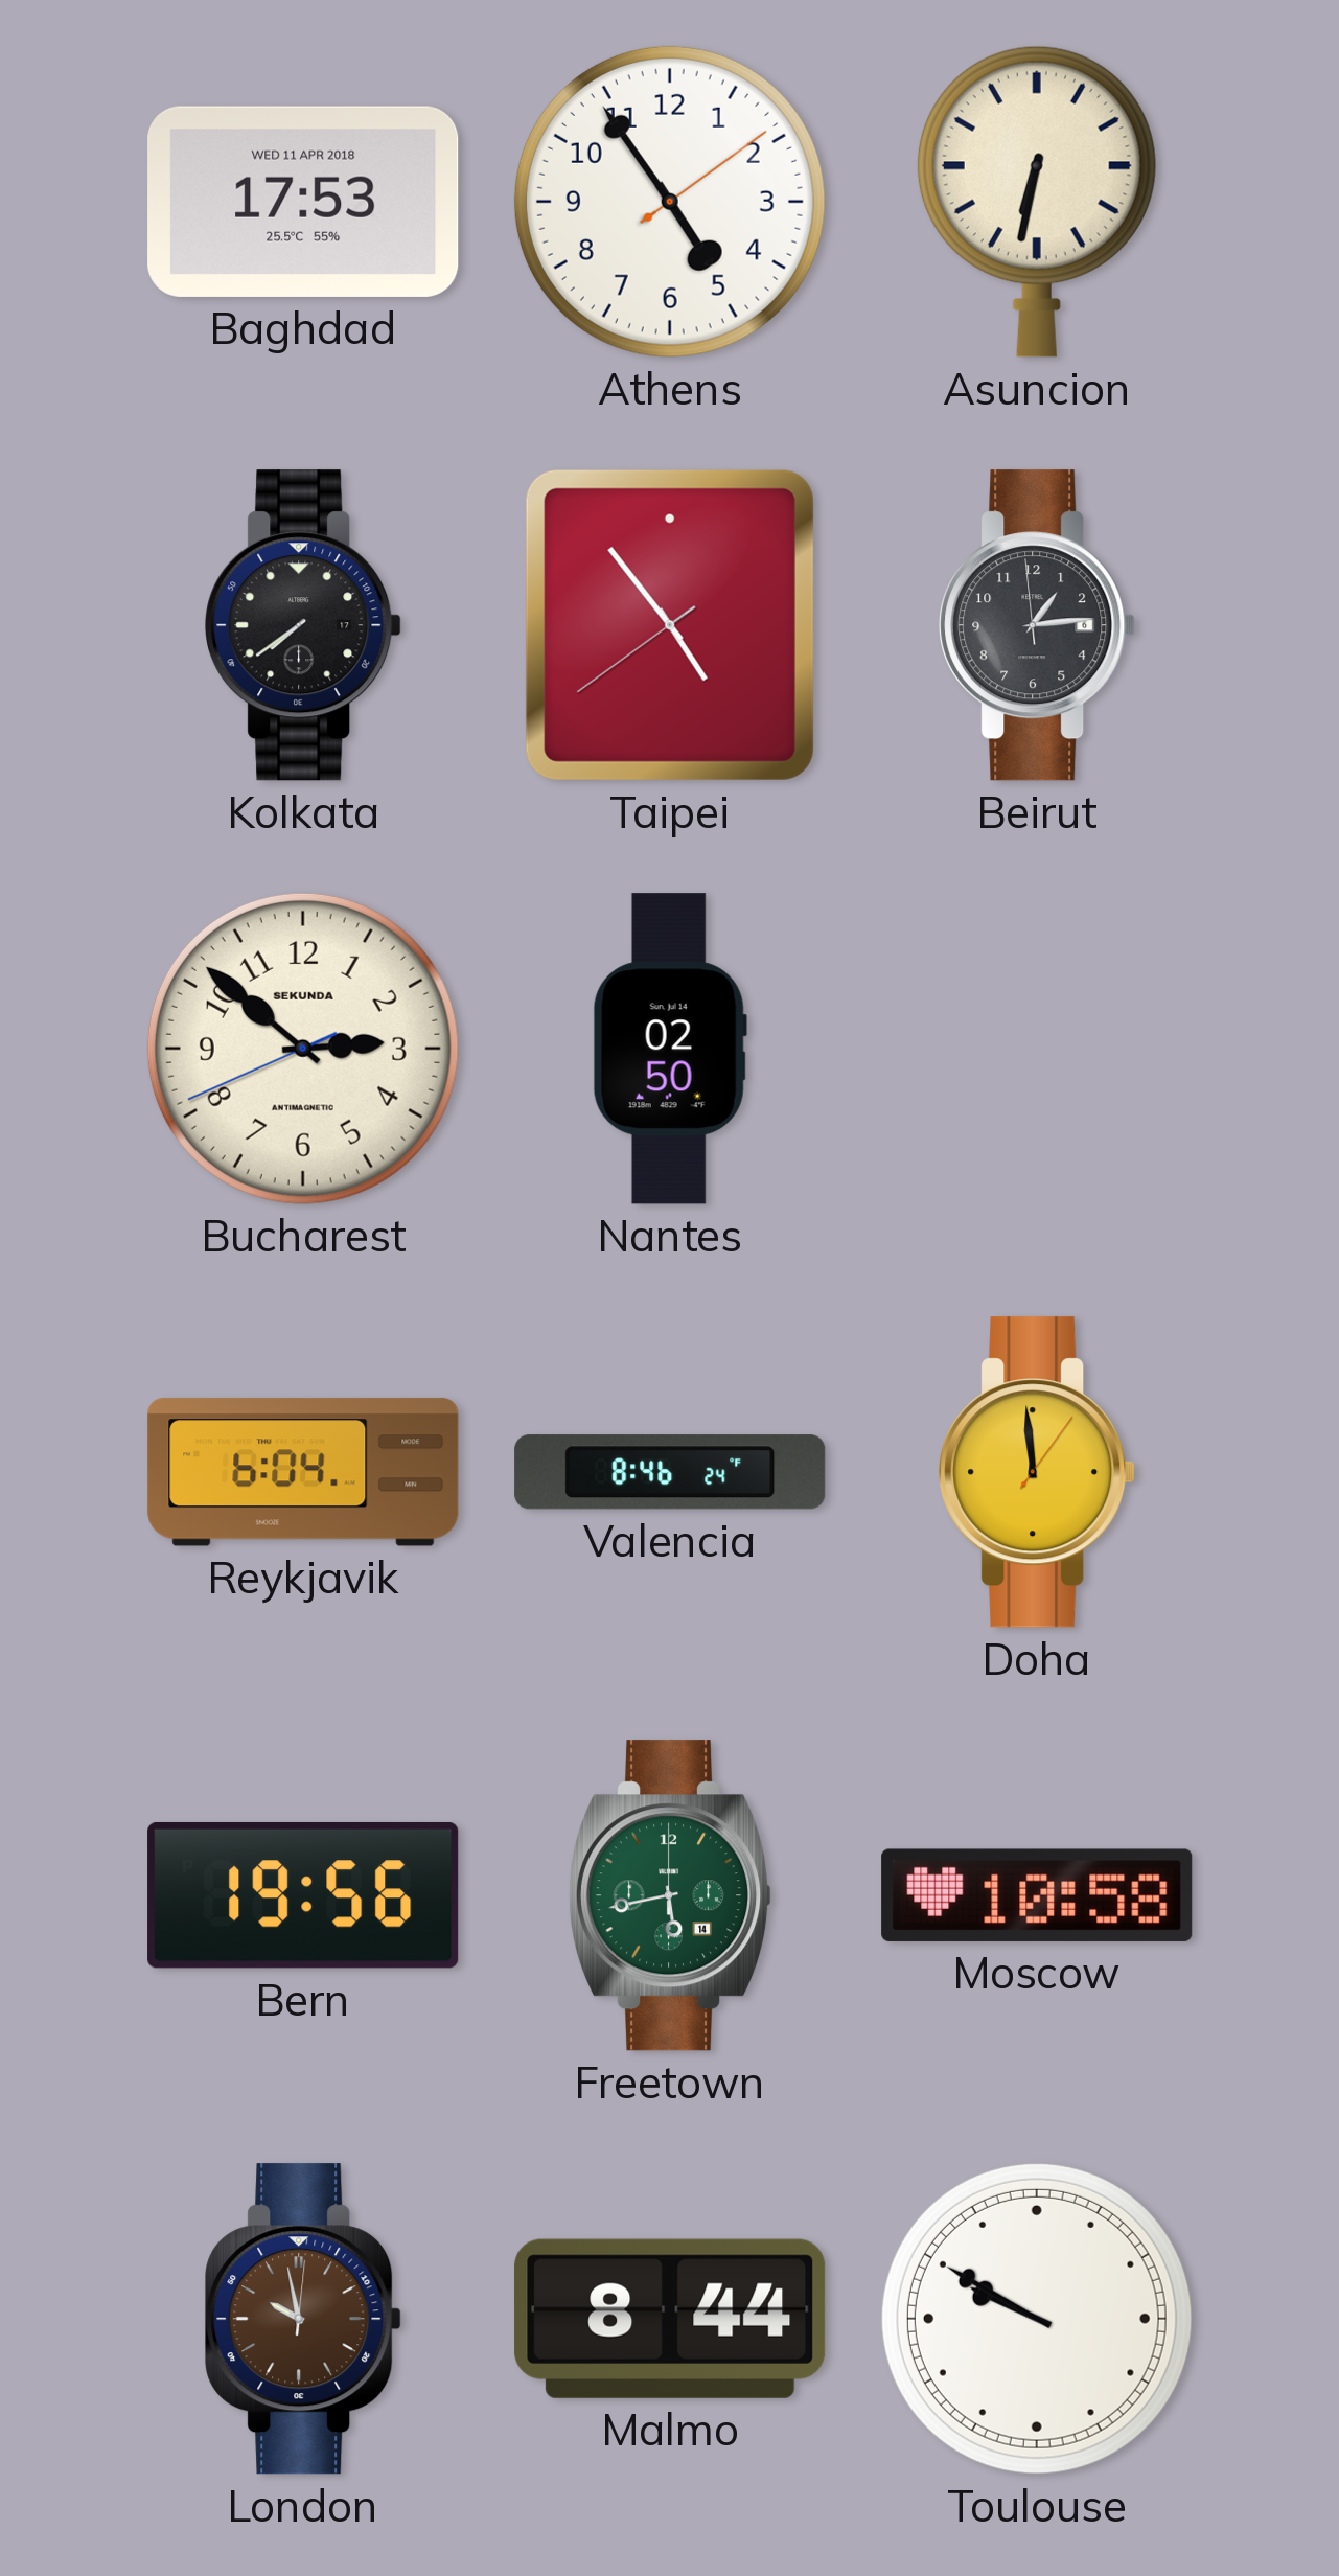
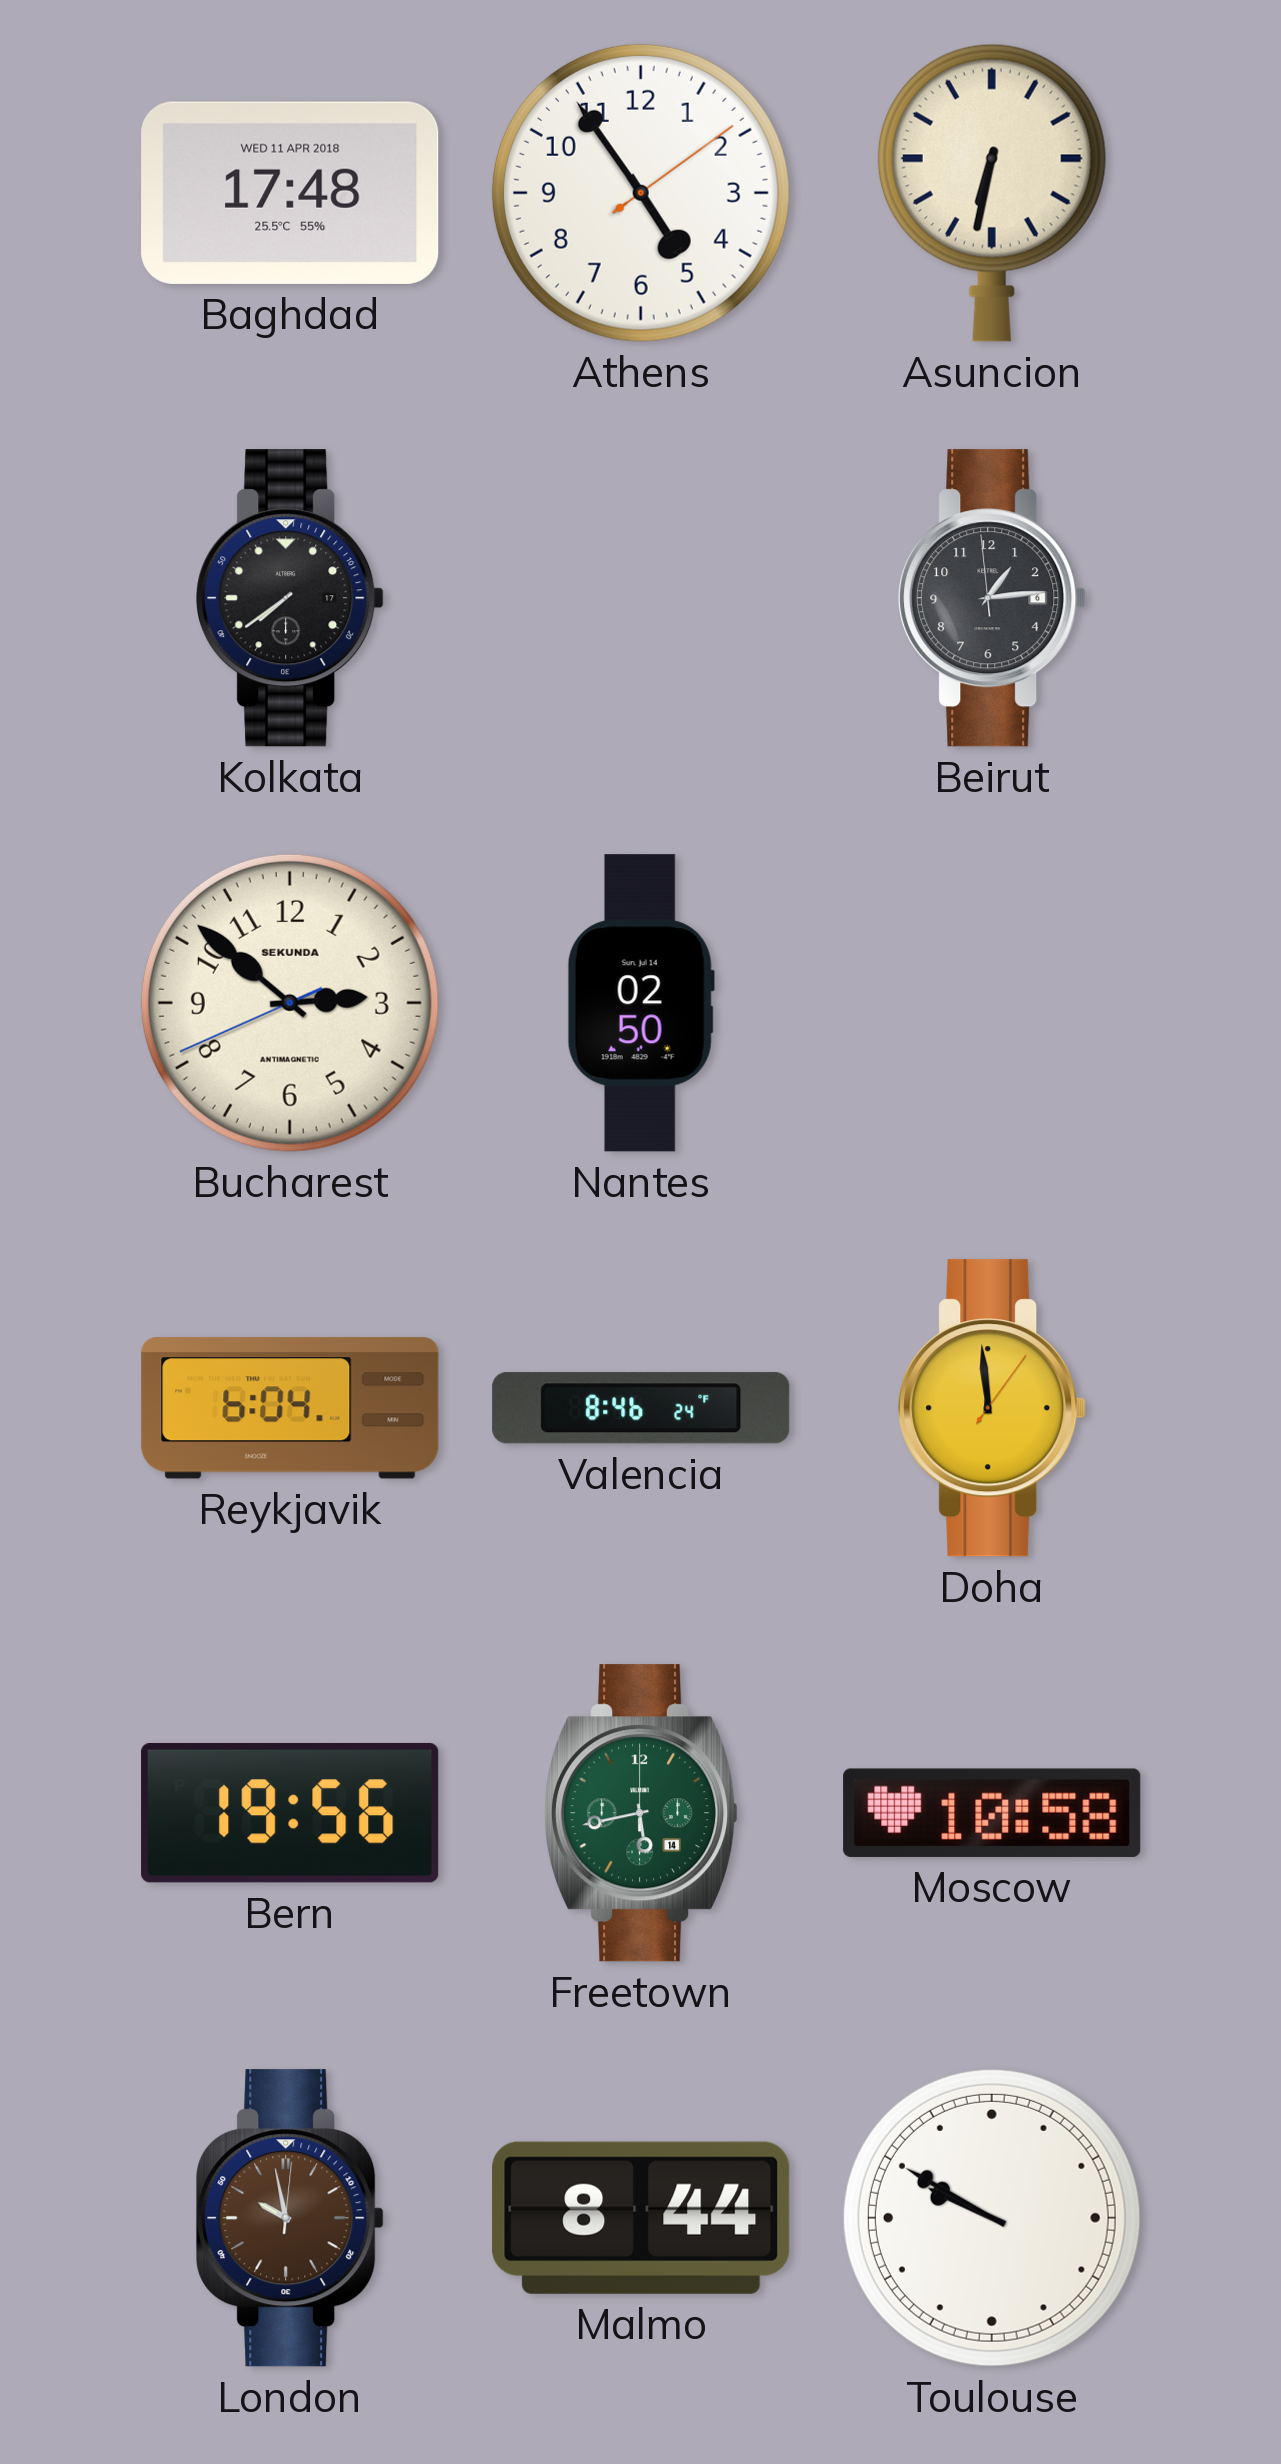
Baghdad: 17:53 -> 17:48 (290, 193)
Taipei: 4:53 -> none (670, 625)
